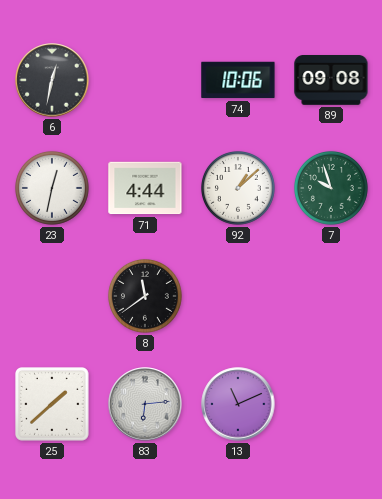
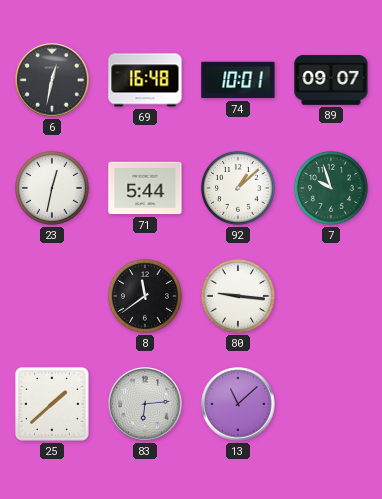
69: none -> 16:48 (145, 80)
74: 10:06 -> 10:01 (238, 80)
89: 09:08 -> 09:07 (331, 81)
71: 4:44 -> 5:44 (145, 188)
80: none -> 9:16 (238, 296)
13: 11:11 -> 11:08 (238, 404)
